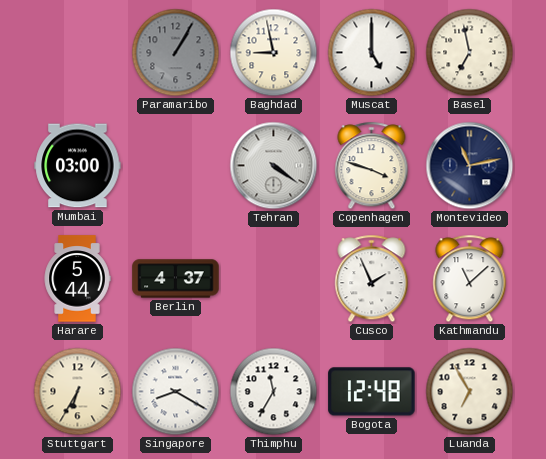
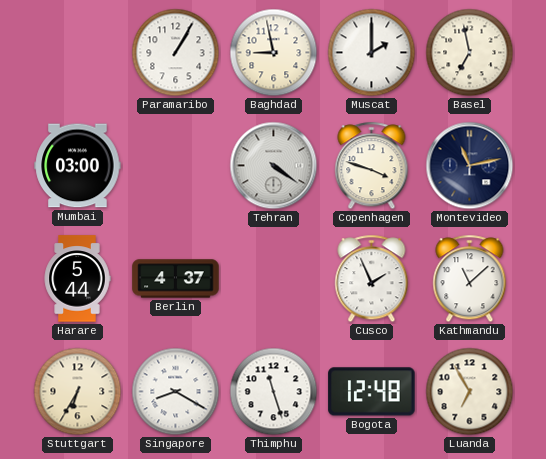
Paramaribo dial: grey -> white (176, 53)
Muscat: 5:00 -> 2:00 (372, 53)
Thimphu: 11:35 -> 11:27 (274, 392)
